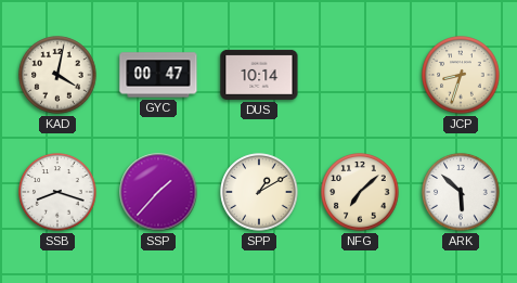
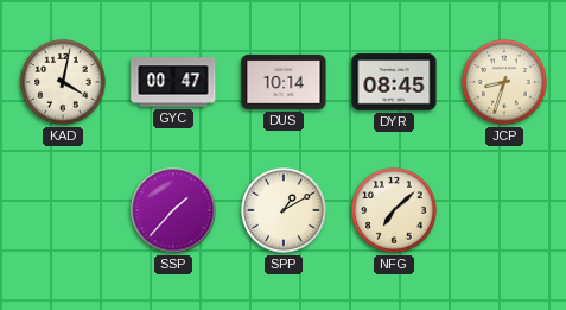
DYR: none -> 08:45 (394, 82)
SSB: 8:18 -> none (57, 192)
ARK: 5:52 -> none (461, 192)
